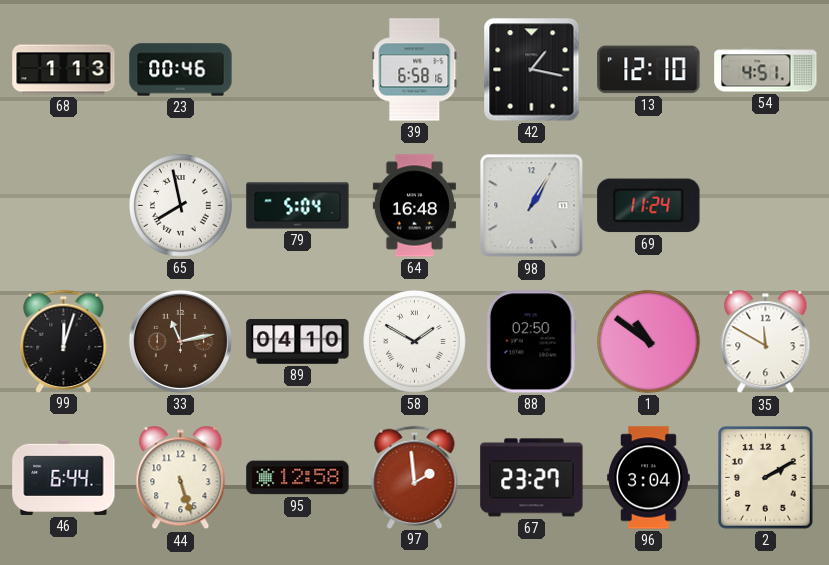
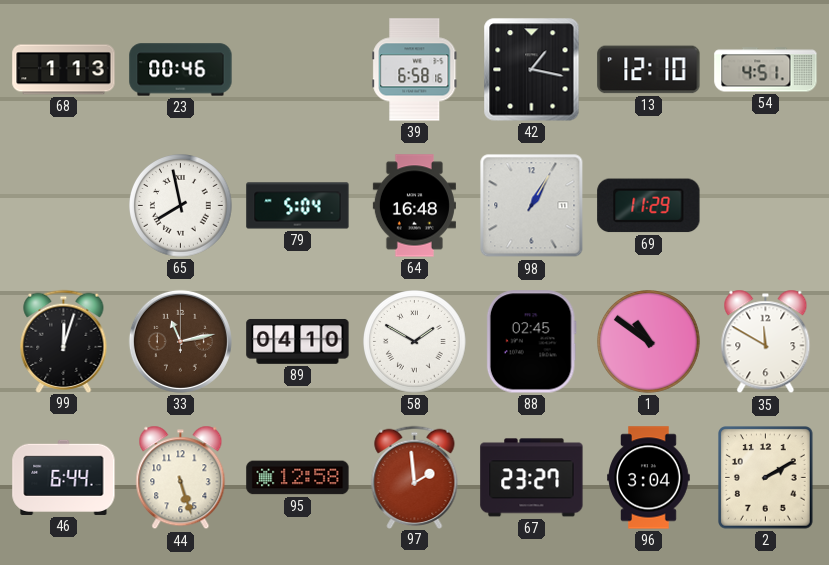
69: 11:24 -> 11:29 (649, 206)
88: 02:50 -> 02:45 (531, 342)
